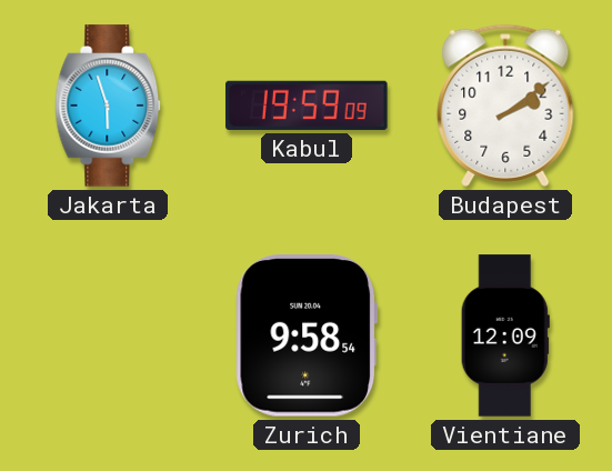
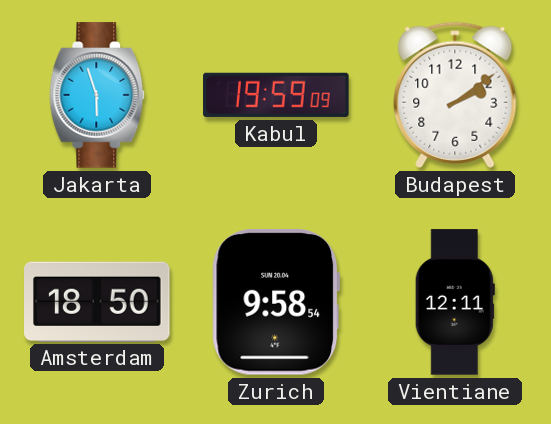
Amsterdam: none -> 18:50 (97, 301)
Vientiane: 12:09 -> 12:11 (455, 302)
